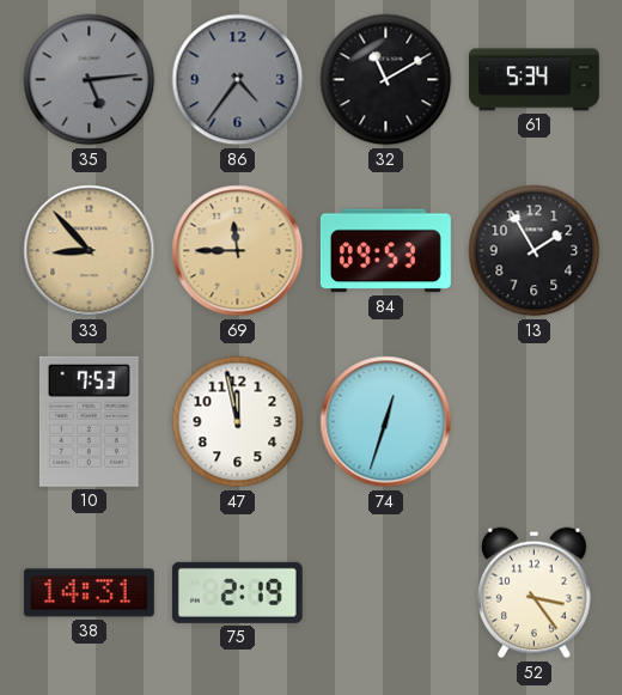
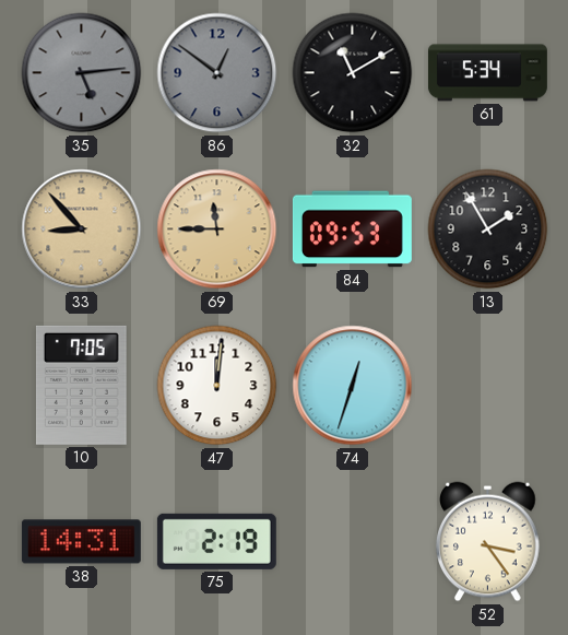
86: 4:36 -> 12:51 (217, 73)
10: 7:53 -> 7:05 (81, 385)
47: 11:58 -> 12:01 (217, 386)
